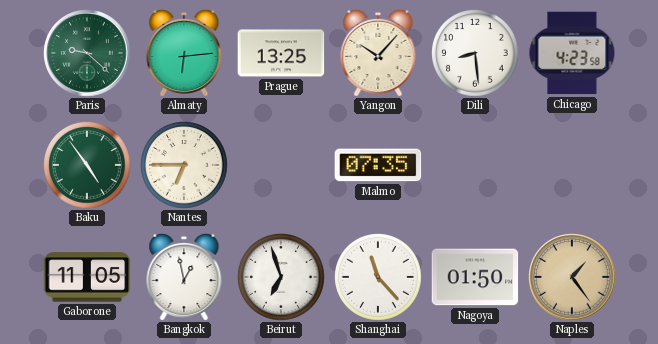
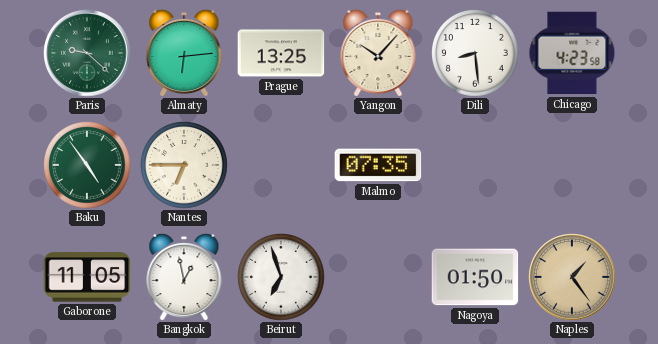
Shanghai: 11:23 -> none (379, 278)
